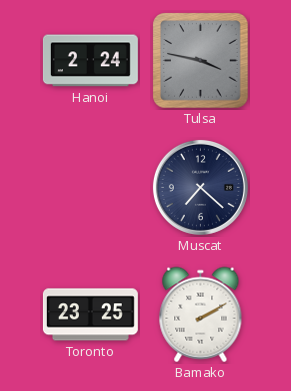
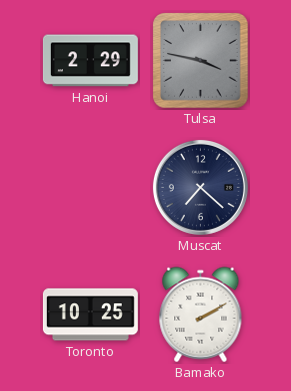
Hanoi: 2:24 -> 2:29 (90, 61)
Toronto: 23:25 -> 10:25 (90, 315)
